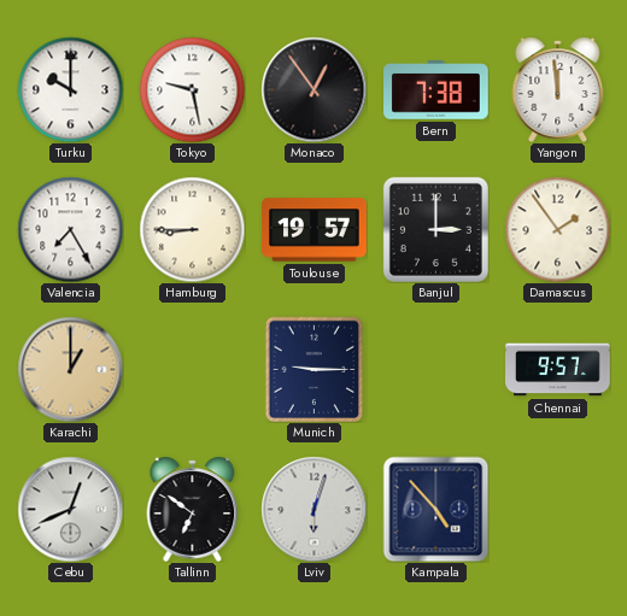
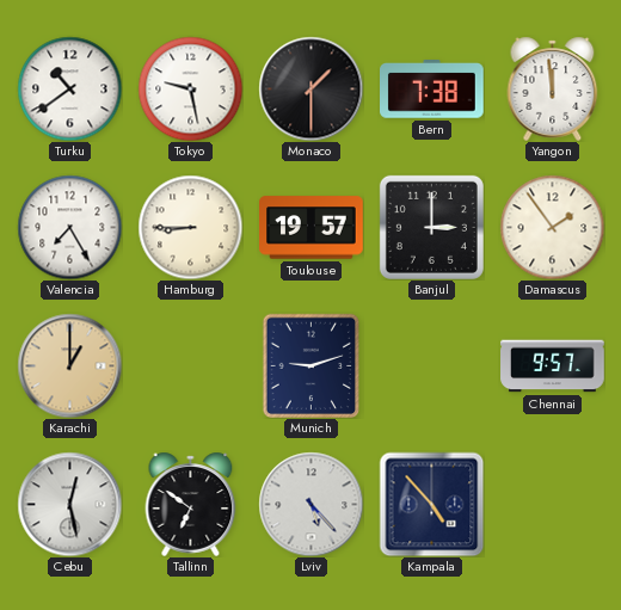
Turku: 10:00 -> 10:39 (69, 88)
Monaco: 12:54 -> 1:30 (310, 88)
Munich: 9:15 -> 9:12 (310, 365)
Cebu: 12:41 -> 12:28 (69, 504)
Lviv: 6:03 -> 5:23 (310, 504)
